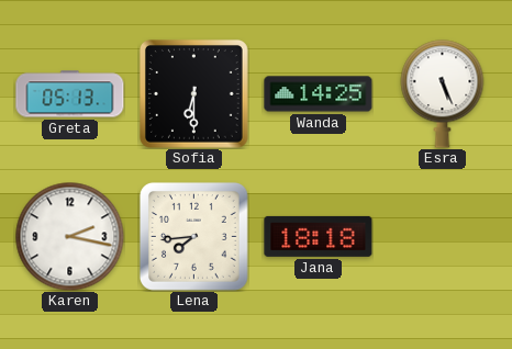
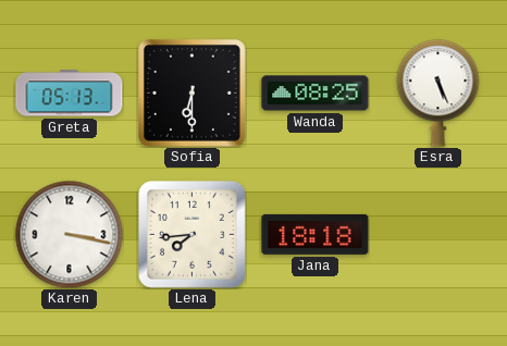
Wanda: 14:25 -> 08:25 (316, 94)
Karen: 2:17 -> 3:17 (70, 235)
